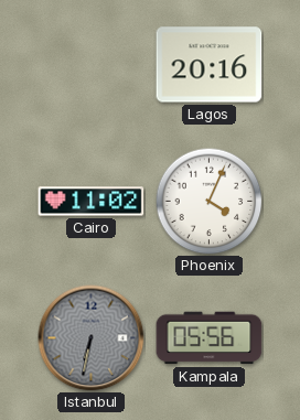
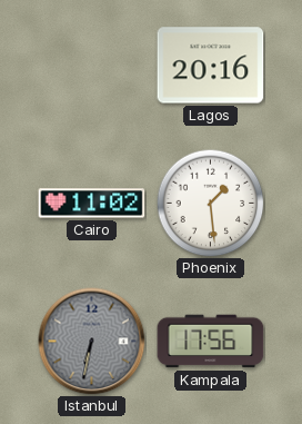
Phoenix: 4:04 -> 1:29 (210, 203)
Kampala: 05:56 -> 17:56 (211, 342)
